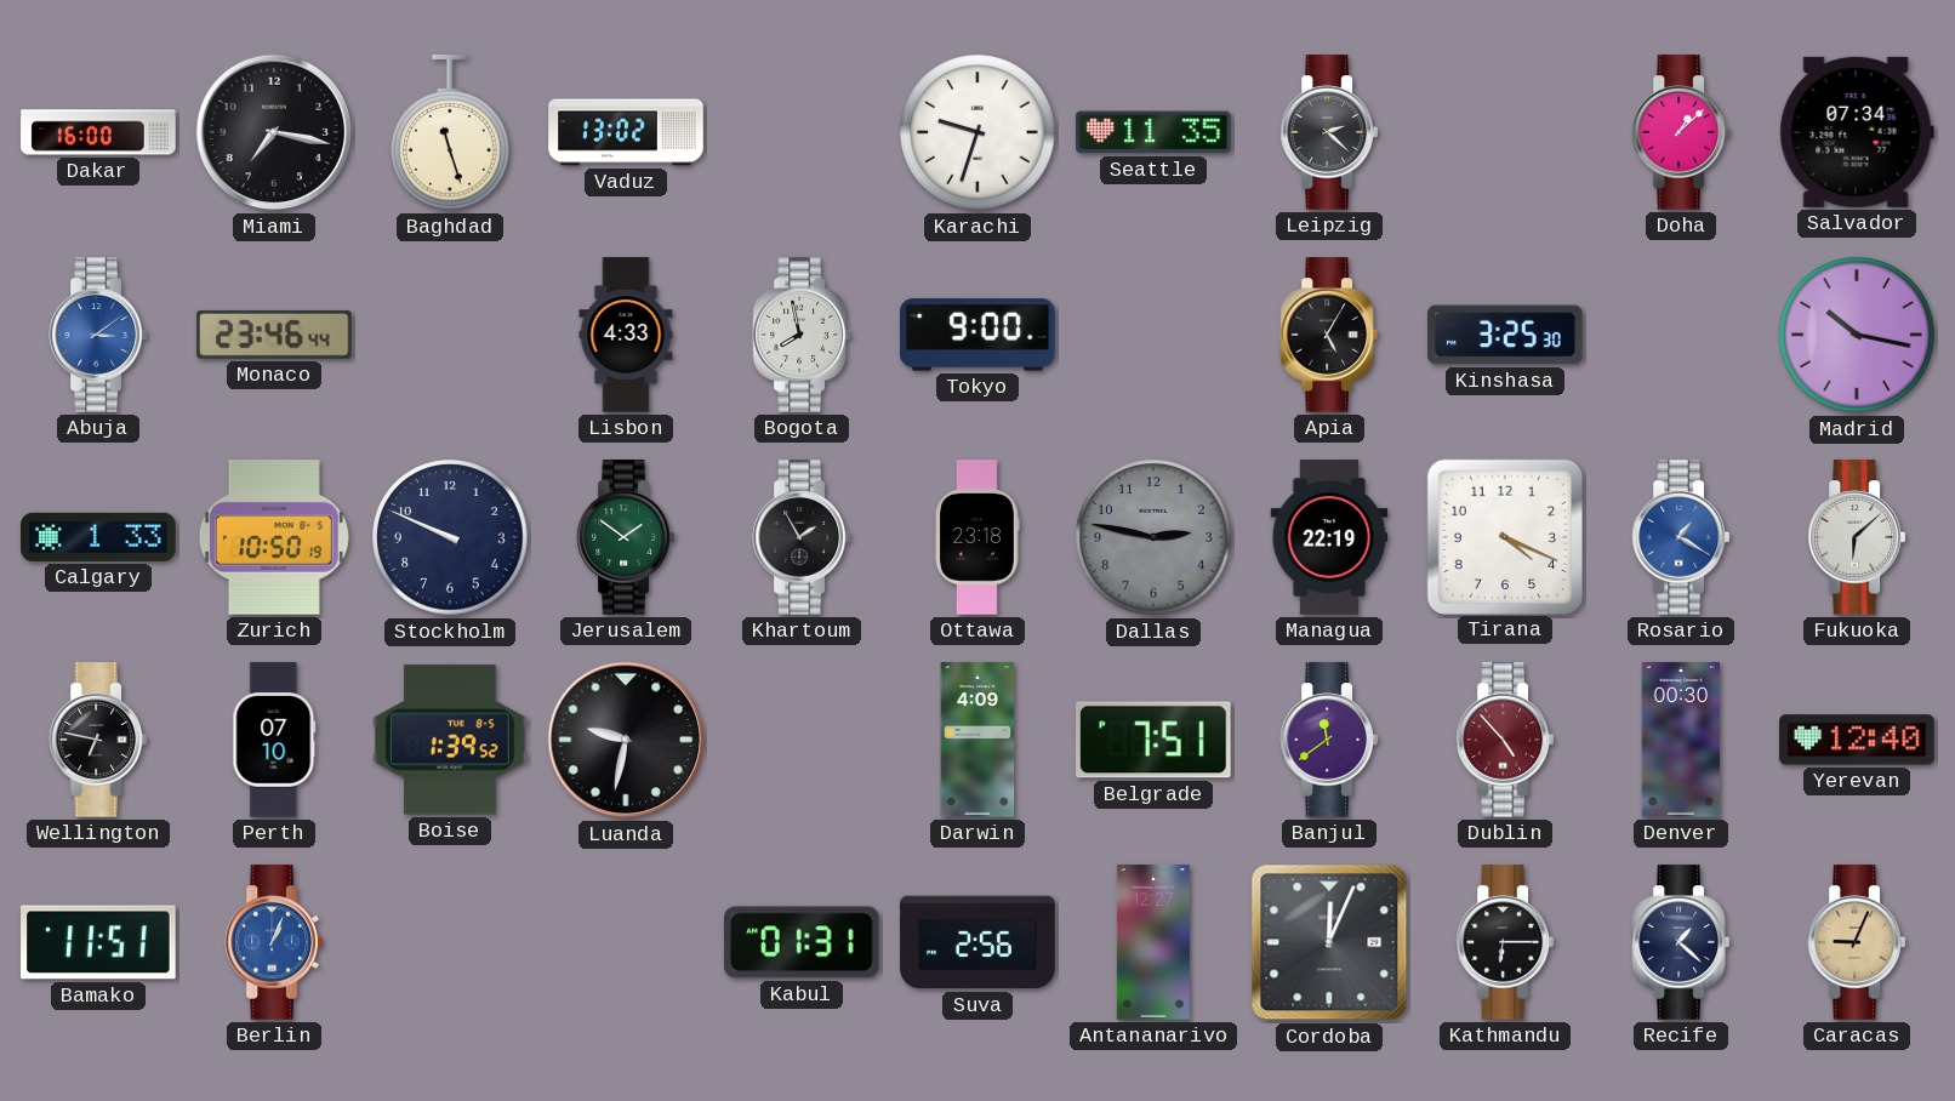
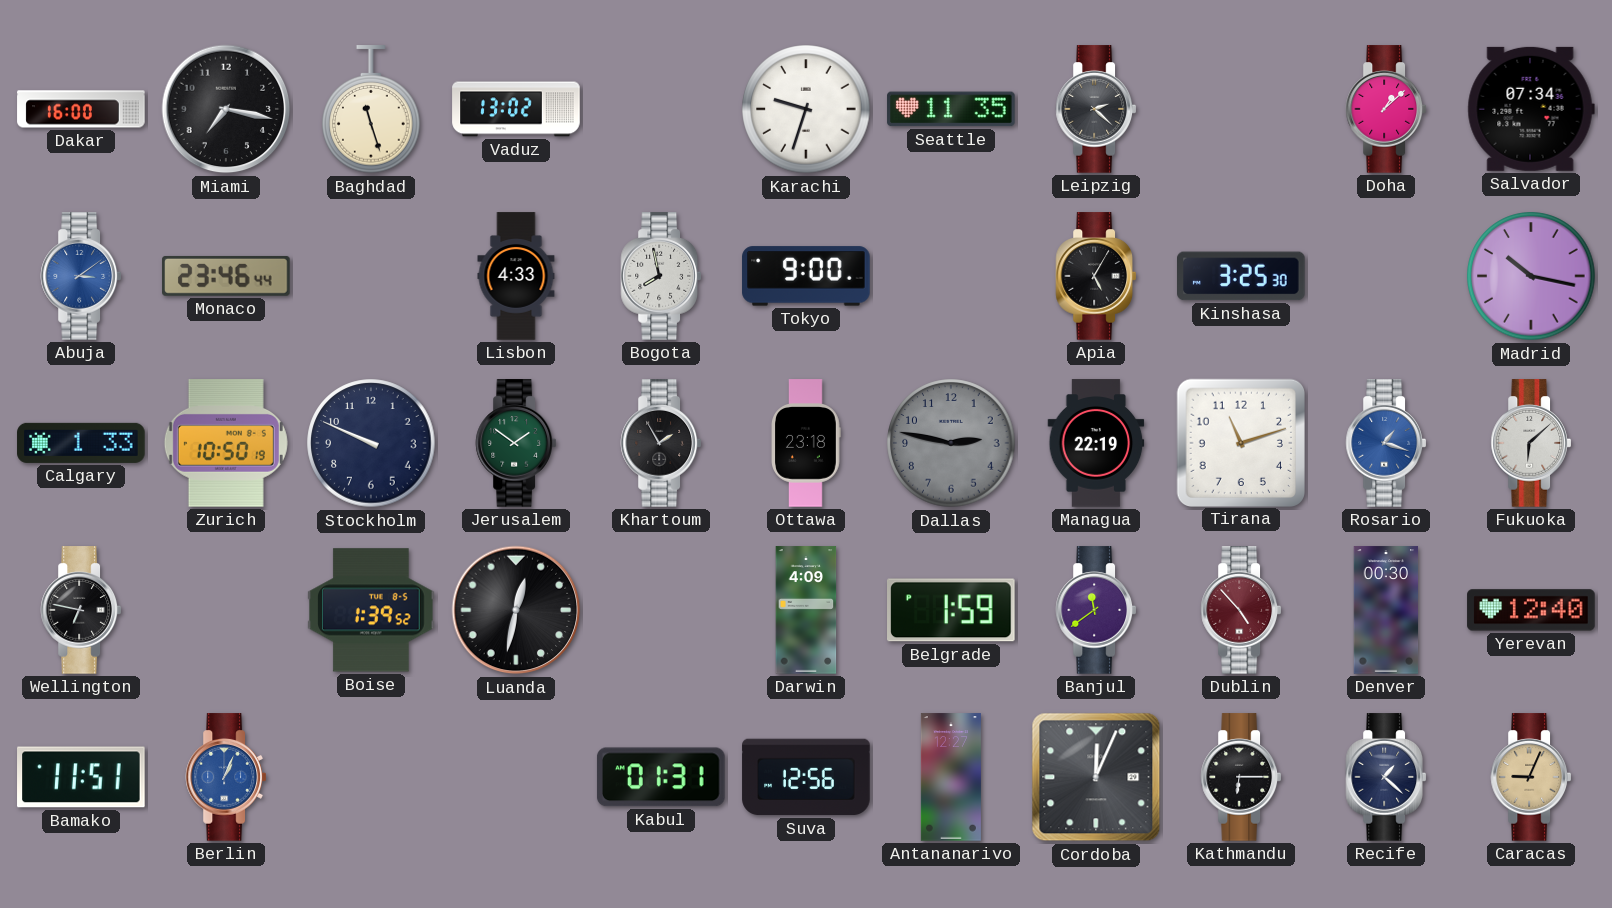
Tirana: 4:19 -> 11:12 (1240, 442)
Rosario: 1:20 -> 1:18 (1385, 443)
Perth: 07:10 -> none (274, 740)
Luanda: 9:32 -> 12:32 (516, 610)
Belgrade: 7:51 -> 1:59 (952, 610)
Suva: 2:56 -> 12:56 (806, 777)
